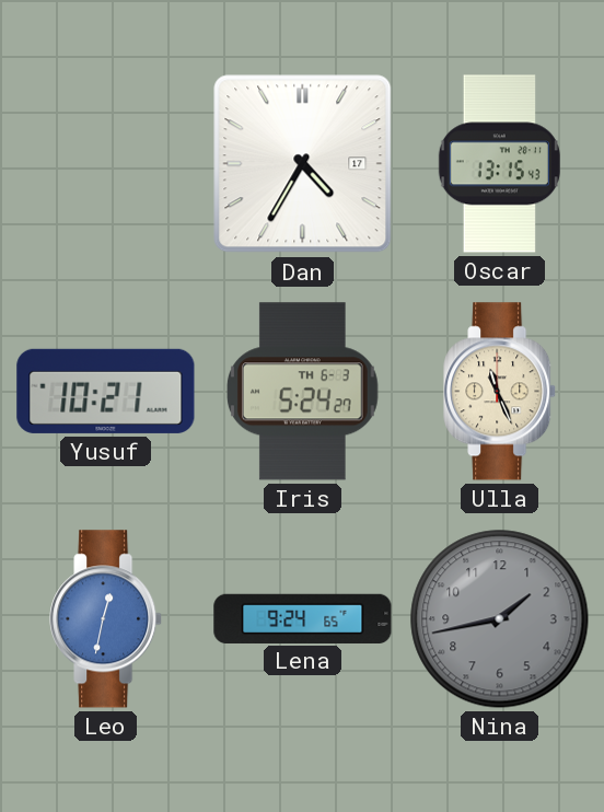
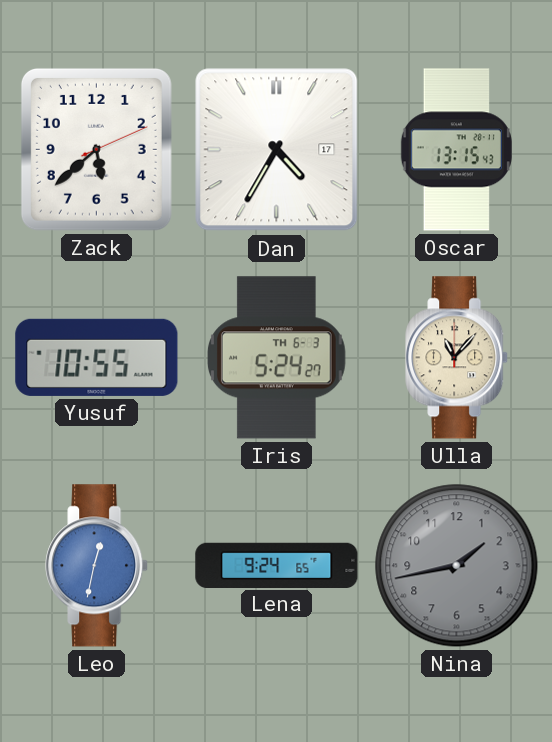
Zack: none -> 5:38 (96, 149)
Yusuf: 10:21 -> 10:55 (97, 357)
Ulla: 11:26 -> 11:07 (457, 358)
